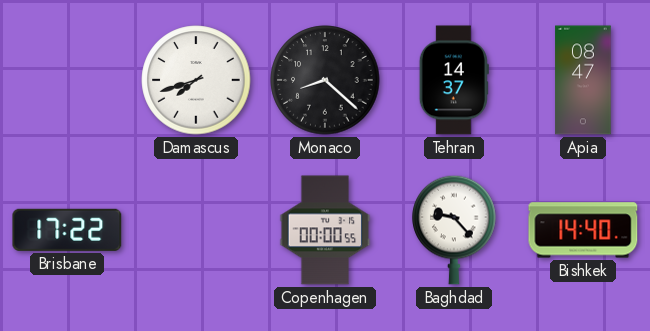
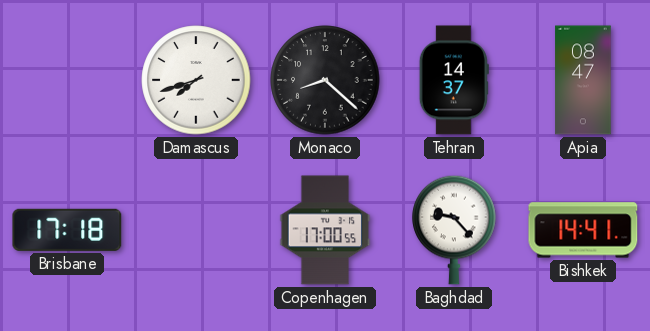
Brisbane: 17:22 -> 17:18 (67, 230)
Copenhagen: 00:00 -> 17:00 (325, 230)
Bishkek: 14:40 -> 14:41 (583, 230)
